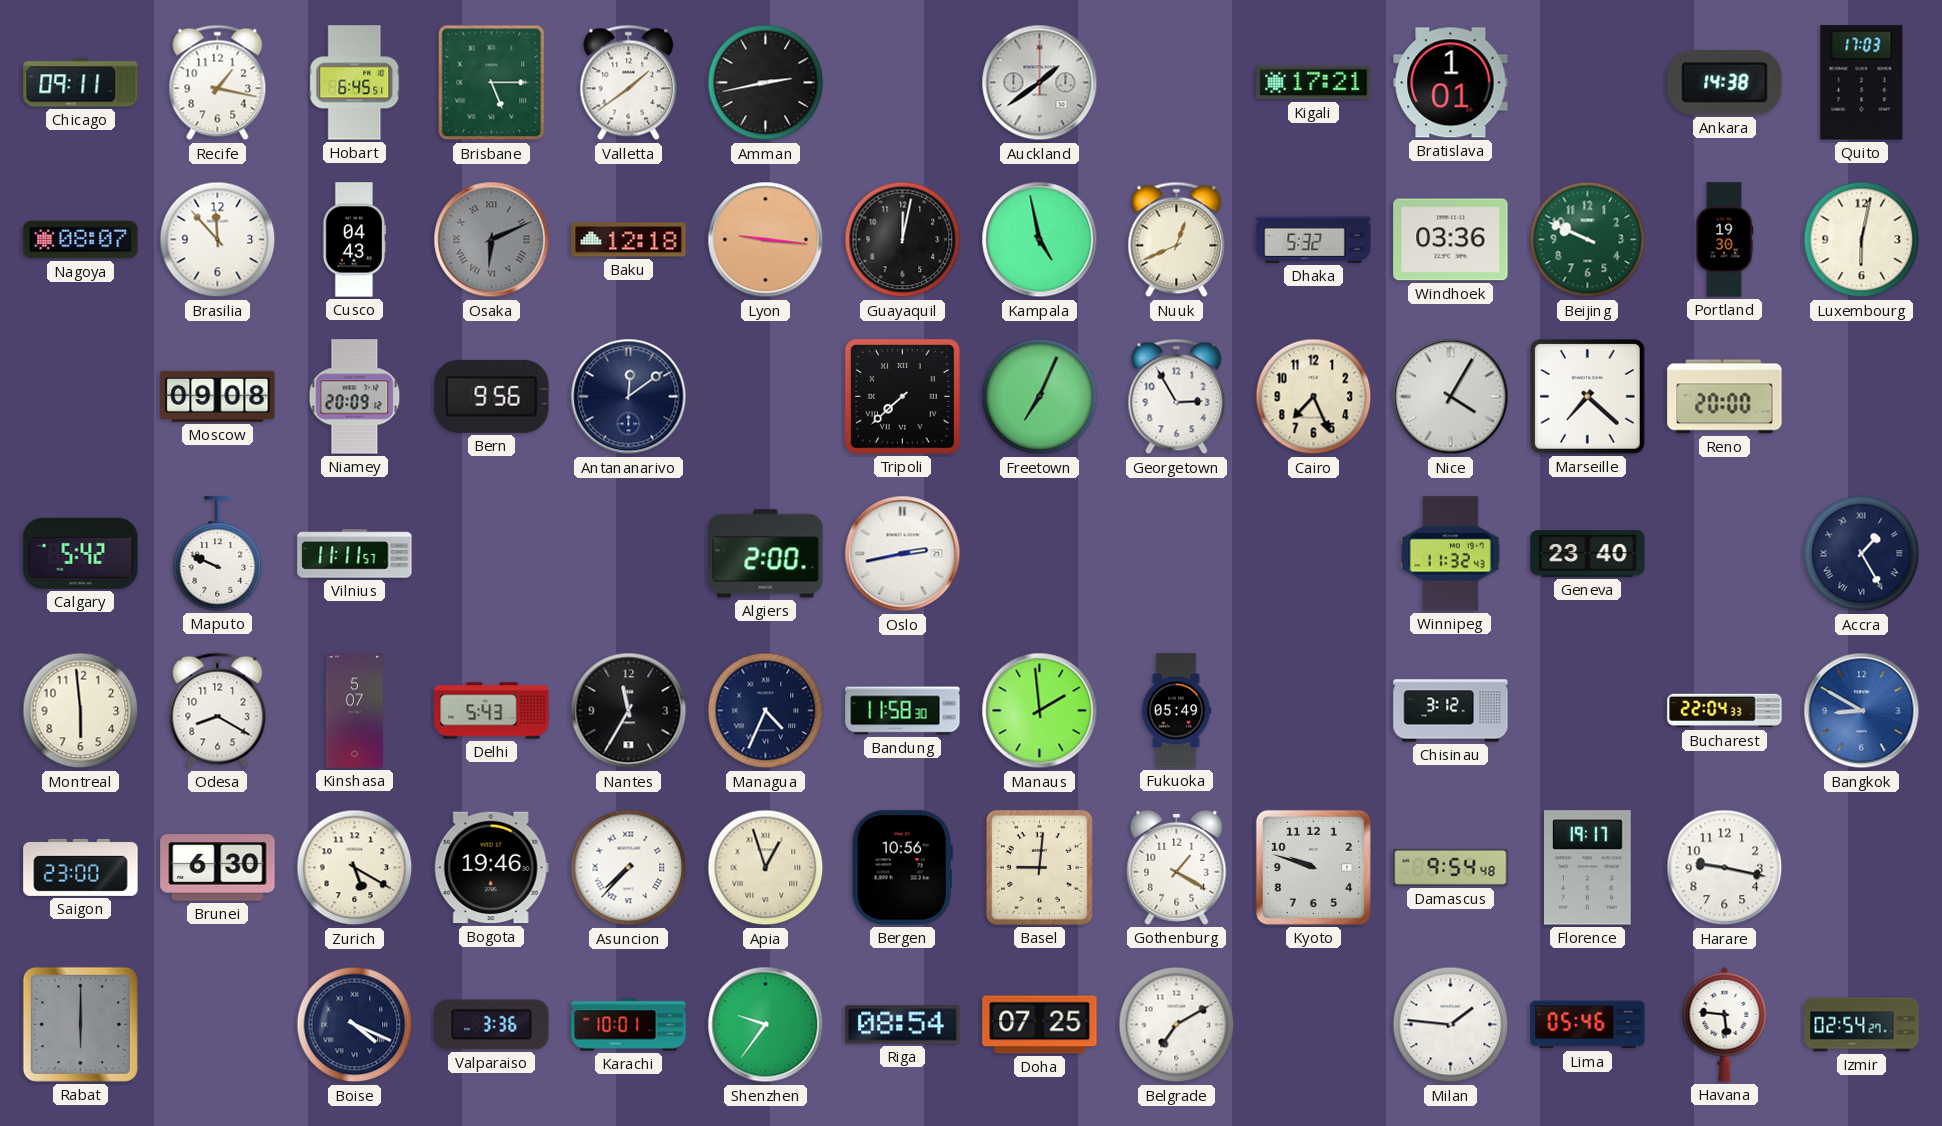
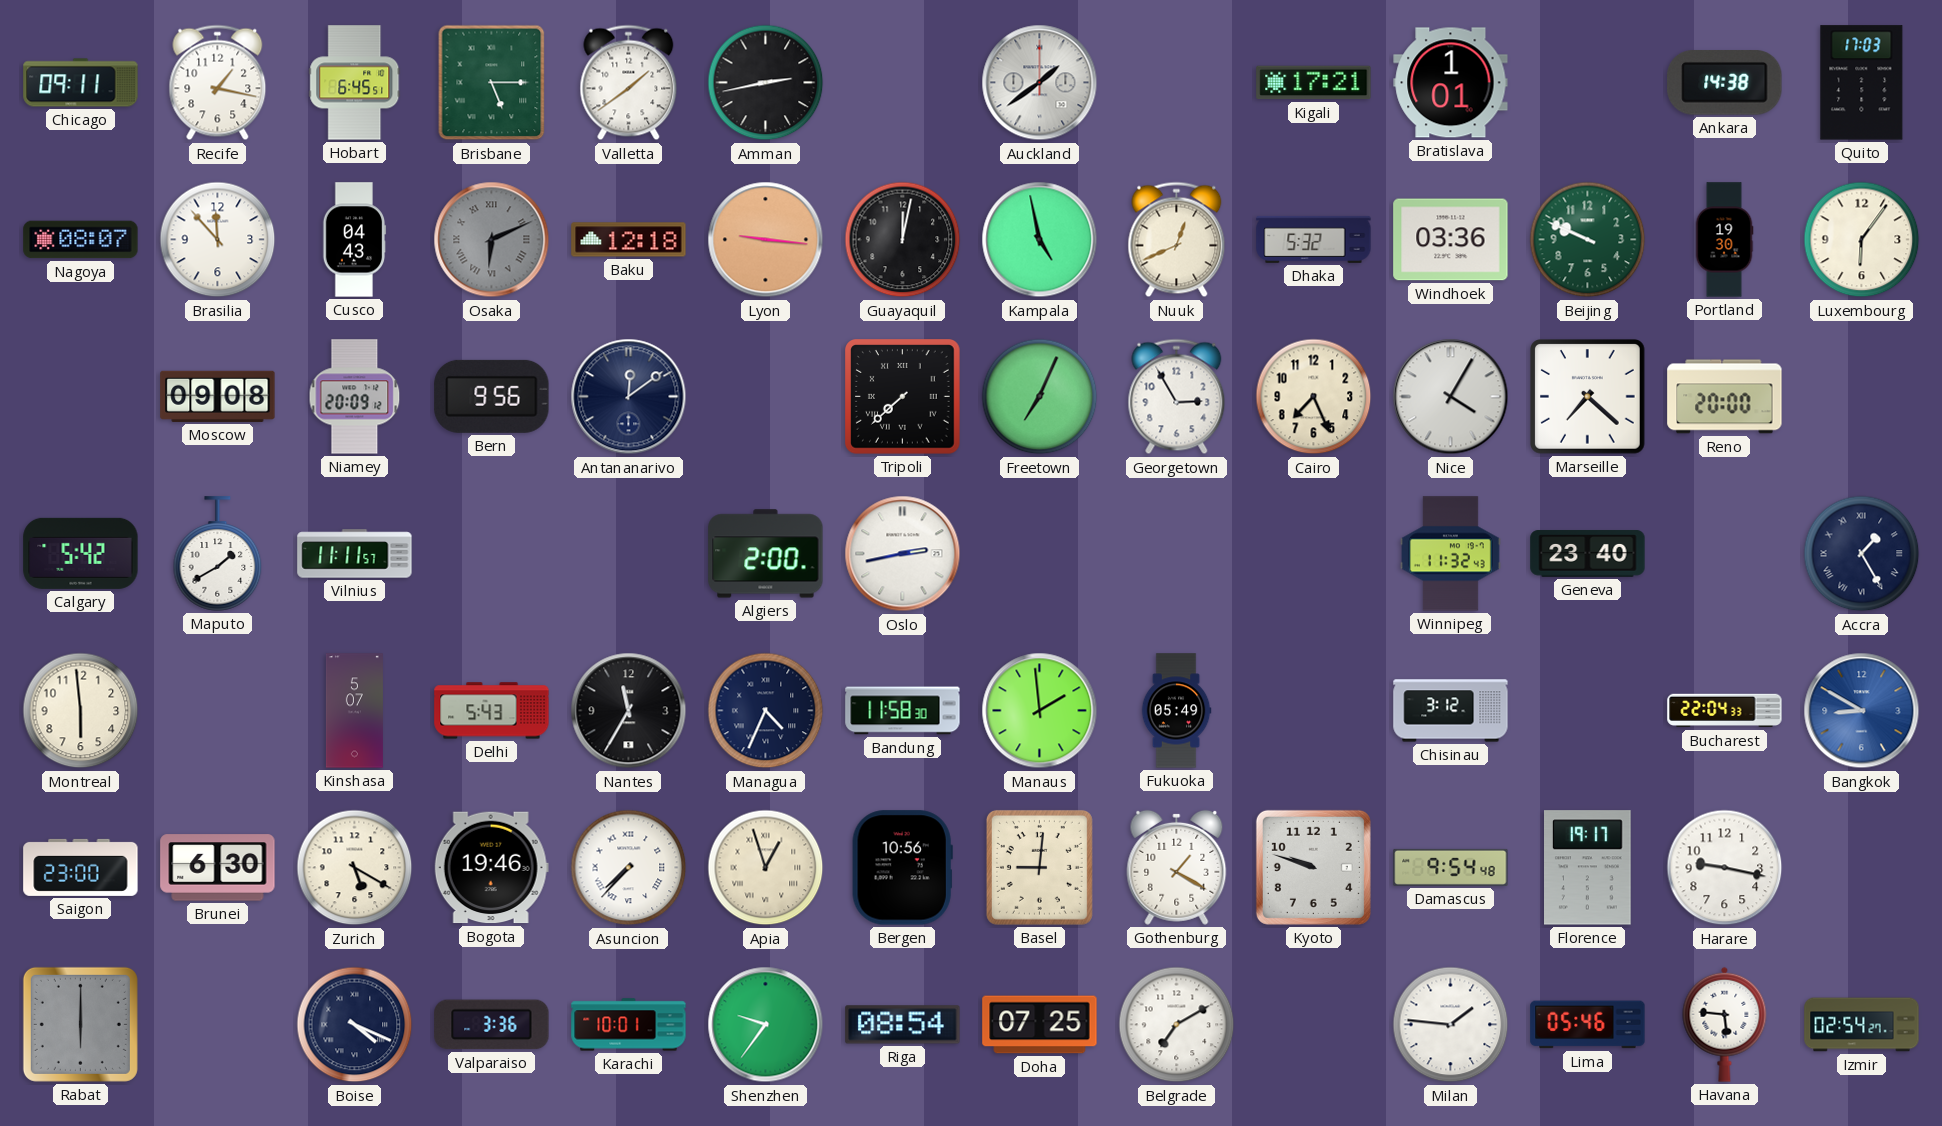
Luxembourg: 6:02 -> 6:06 (1862, 240)
Maputo: 9:49 -> 1:40 (218, 554)
Odesa: 8:20 -> none (218, 711)
